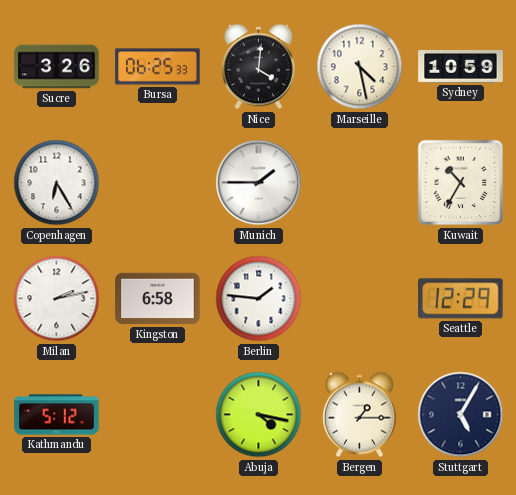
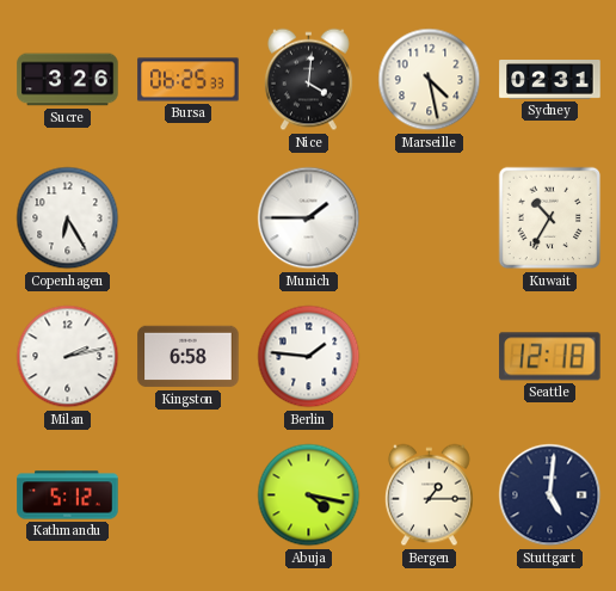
Sydney: 10:59 -> 02:31 (550, 80)
Seattle: 12:29 -> 12:18 (550, 357)
Stuttgart: 5:05 -> 5:01 (550, 495)
